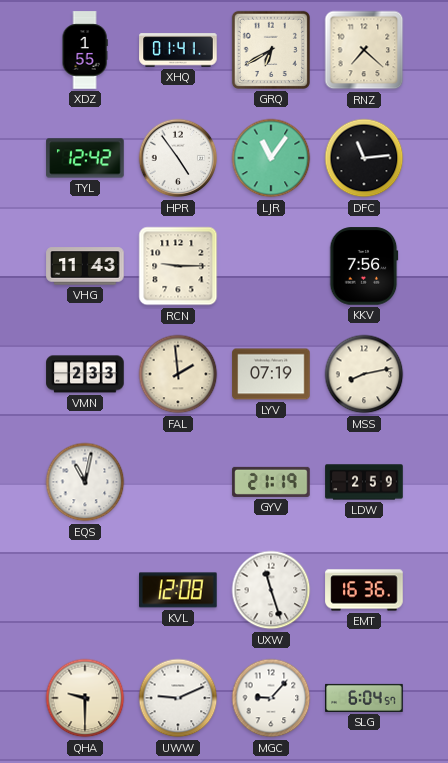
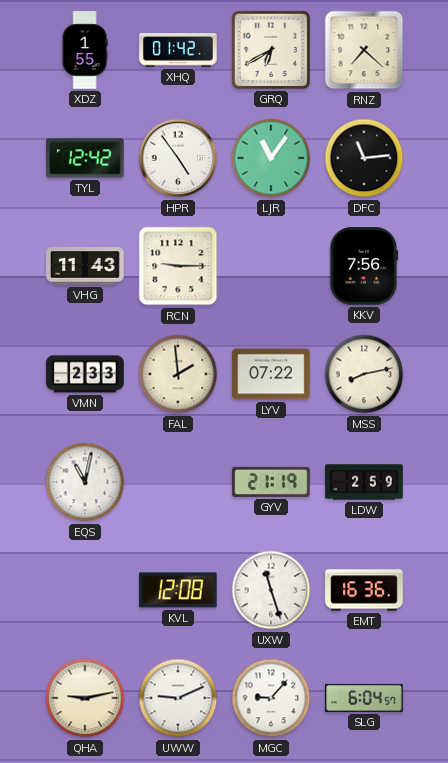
XHQ: 01:41 -> 01:42 (178, 50)
LYV: 07:19 -> 07:22 (271, 374)
QHA: 9:30 -> 9:13 (85, 698)
